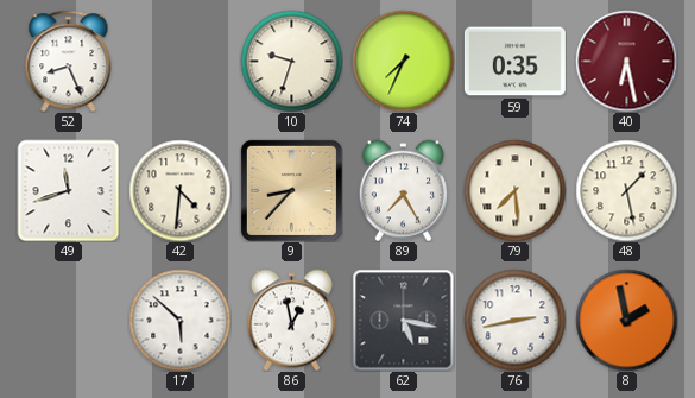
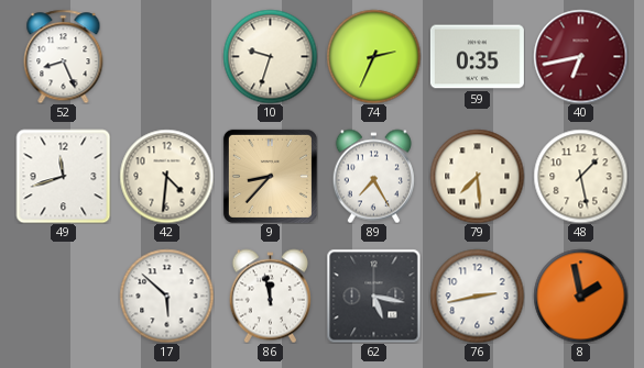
74: 7:34 -> 2:34 (373, 56)
40: 6:28 -> 6:43 (580, 56)
86: 12:58 -> 11:58 (270, 295)
